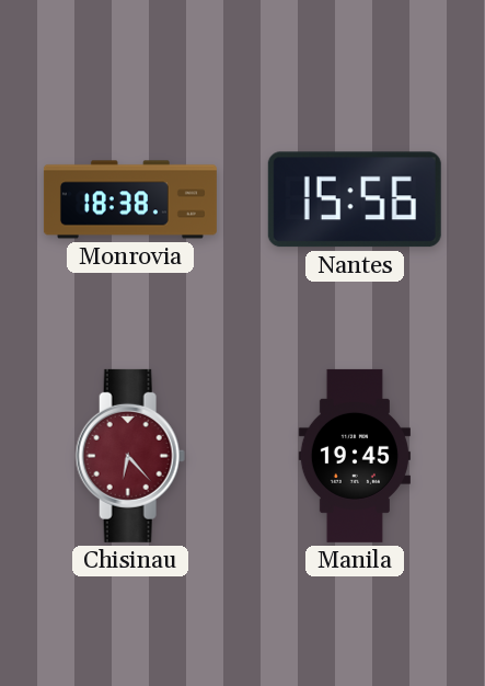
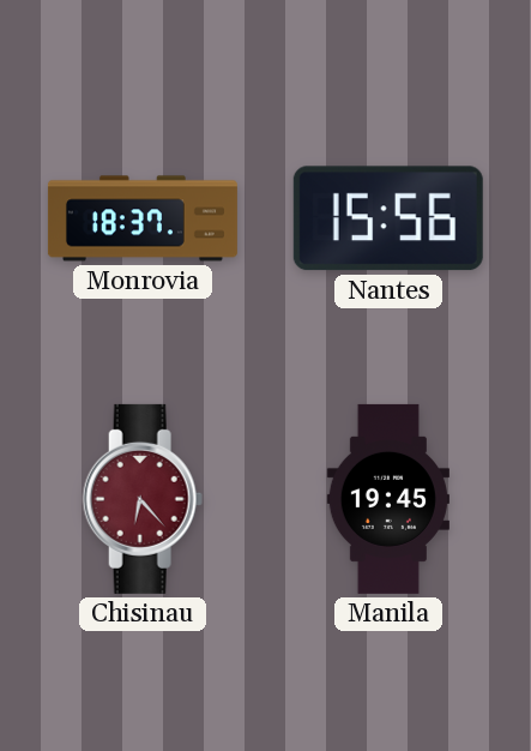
Monrovia: 18:38 -> 18:37 (143, 218)
